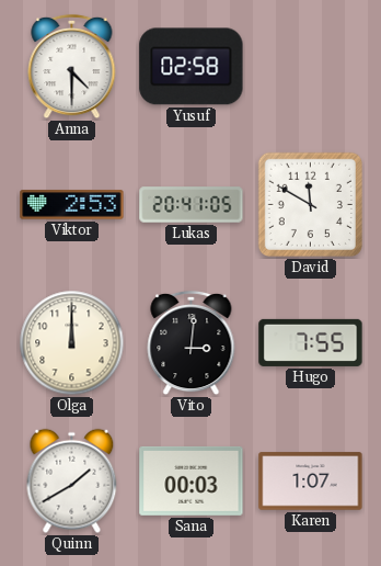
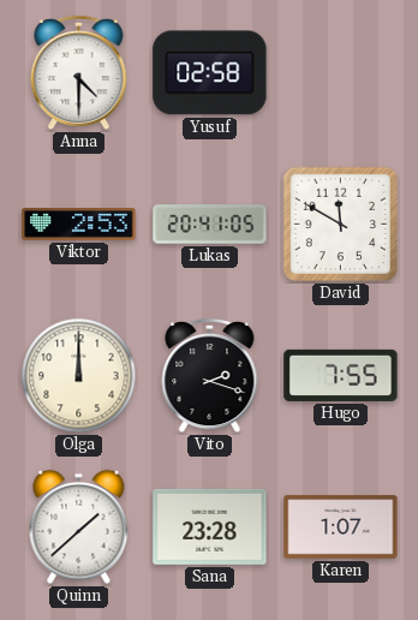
Vito: 3:01 -> 2:18 (210, 376)
Quinn: 1:40 -> 1:38 (79, 527)
Sana: 00:03 -> 23:28 (210, 526)
